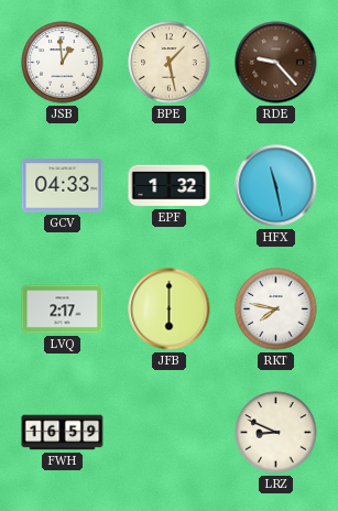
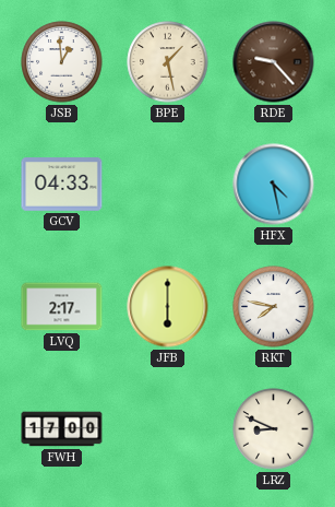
EPF: 1:32 -> none (170, 186)
HFX: 11:28 -> 4:28 (274, 185)
FWH: 16:59 -> 17:00 (62, 429)
